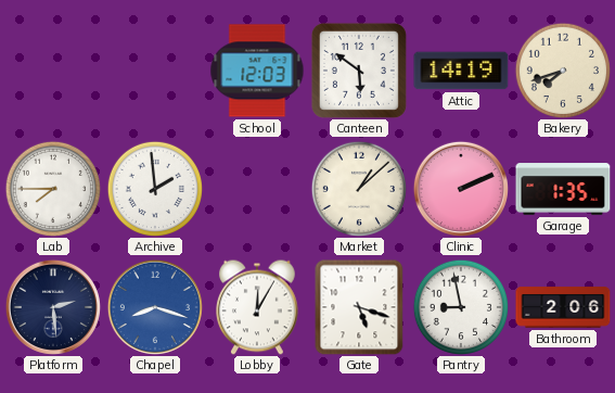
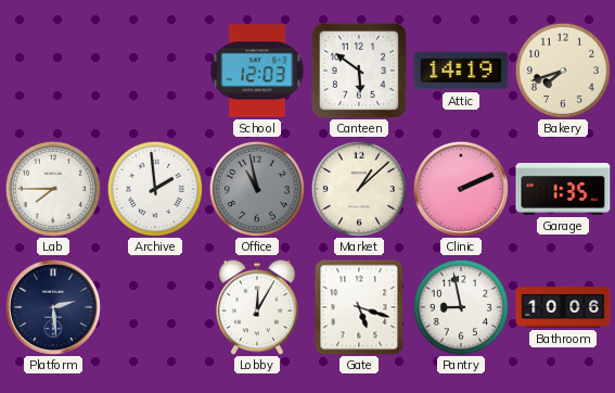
Office: none -> 10:58 (256, 188)
Chapel: 8:18 -> none (155, 307)
Bathroom: 2:06 -> 10:06 (563, 307)
